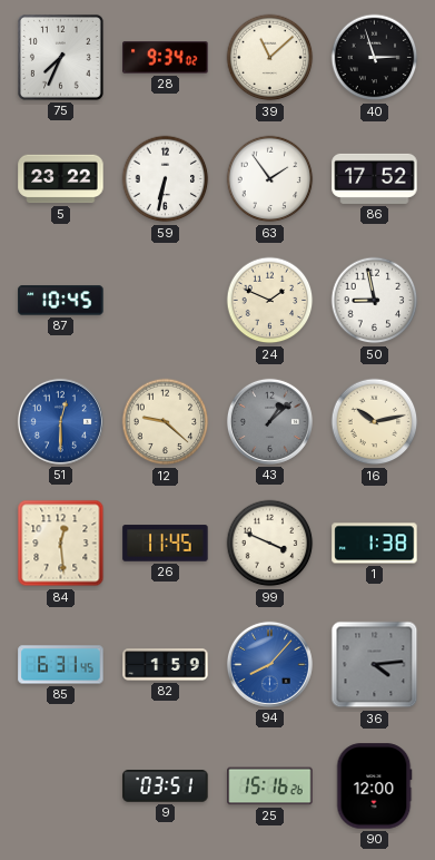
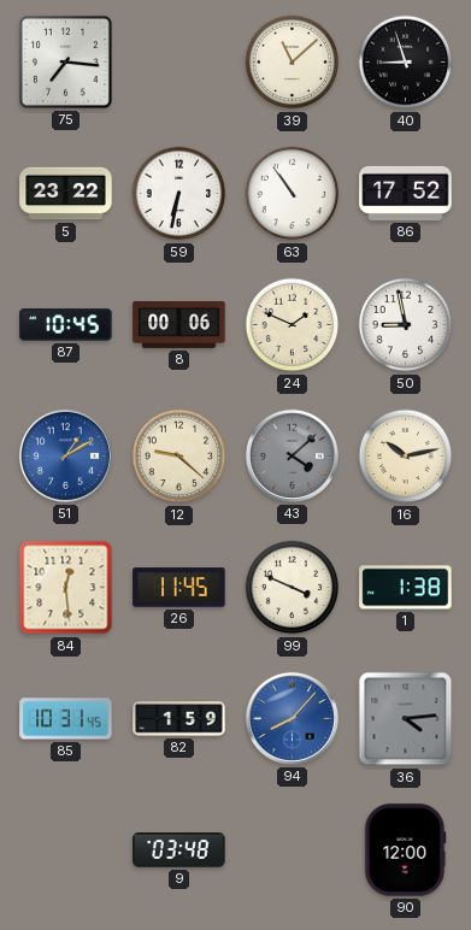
75: 7:34 -> 7:16 (65, 61)
28: 9:34 -> none (166, 58)
40: 2:57 -> 8:57 (406, 63)
63: 1:54 -> 10:54 (293, 194)
8: none -> 00:06 (179, 324)
51: 12:30 -> 1:10 (65, 455)
43: 1:08 -> 4:08 (292, 455)
85: 6:31 -> 10:31 (66, 719)
9: 03:51 -> 03:48 (179, 850)
25: 15:16 -> none (270, 786)
